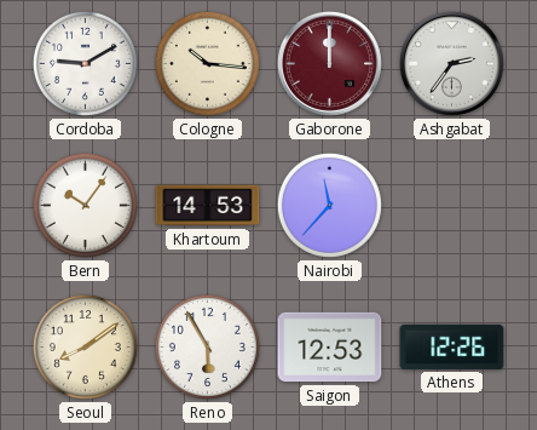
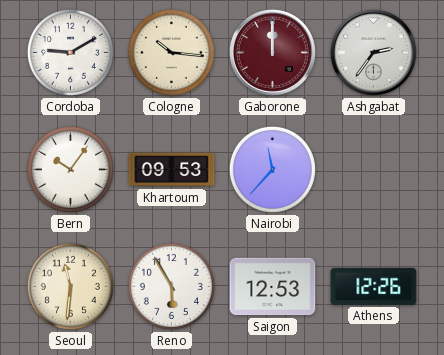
Khartoum: 14:53 -> 09:53 (172, 170)
Seoul: 8:09 -> 11:31 (70, 286)
